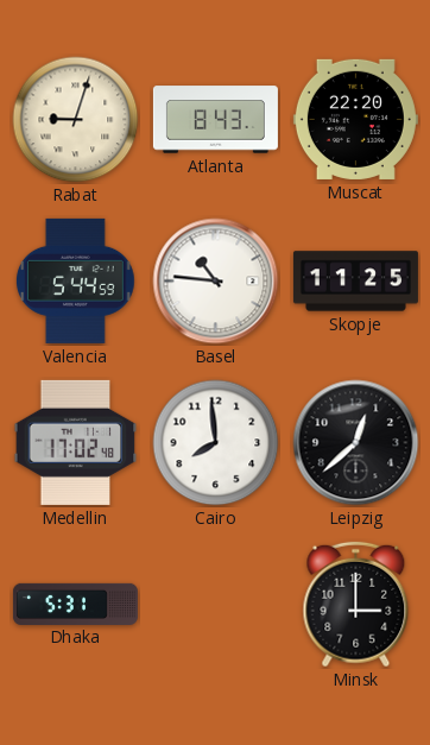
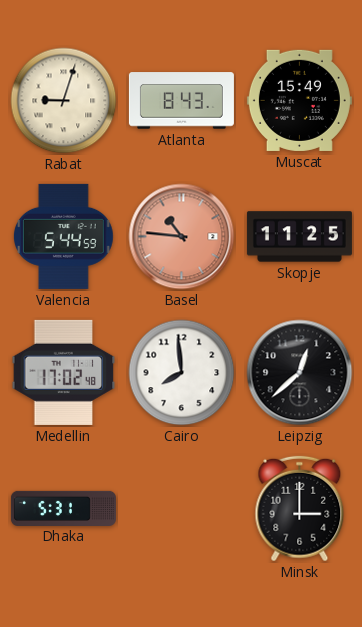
Muscat: 22:20 -> 15:49 (299, 100)
Basel dial: white -> salmon (182, 237)
